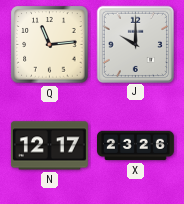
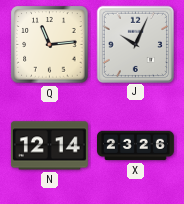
J: 10:00 -> 10:04 (135, 44)
N: 12:17 -> 12:14 (49, 146)
